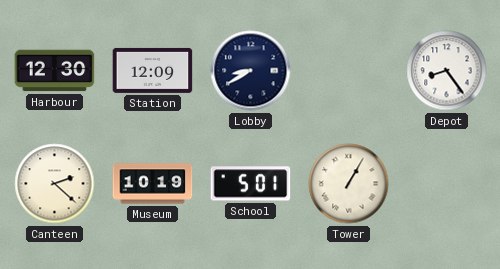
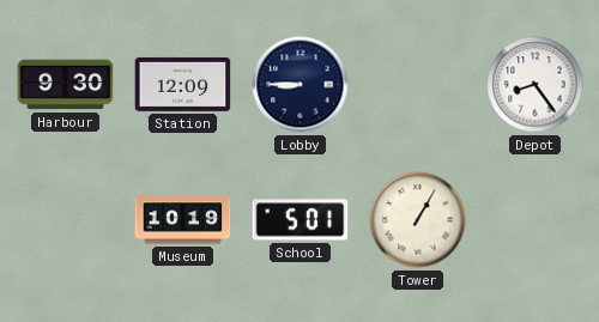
Harbour: 12:30 -> 9:30 (66, 85)
Lobby: 8:40 -> 8:45 (301, 85)
Canteen: 2:22 -> none (55, 184)
